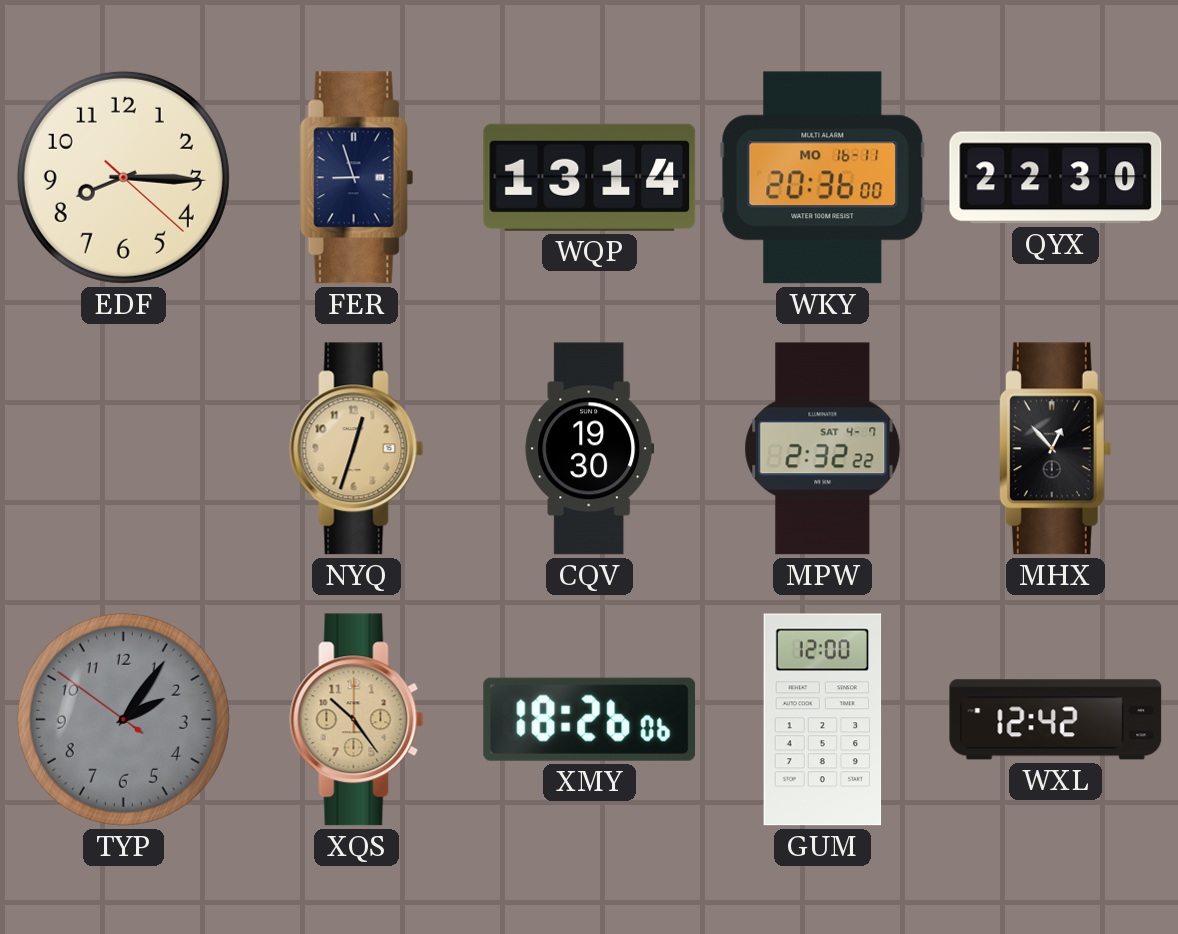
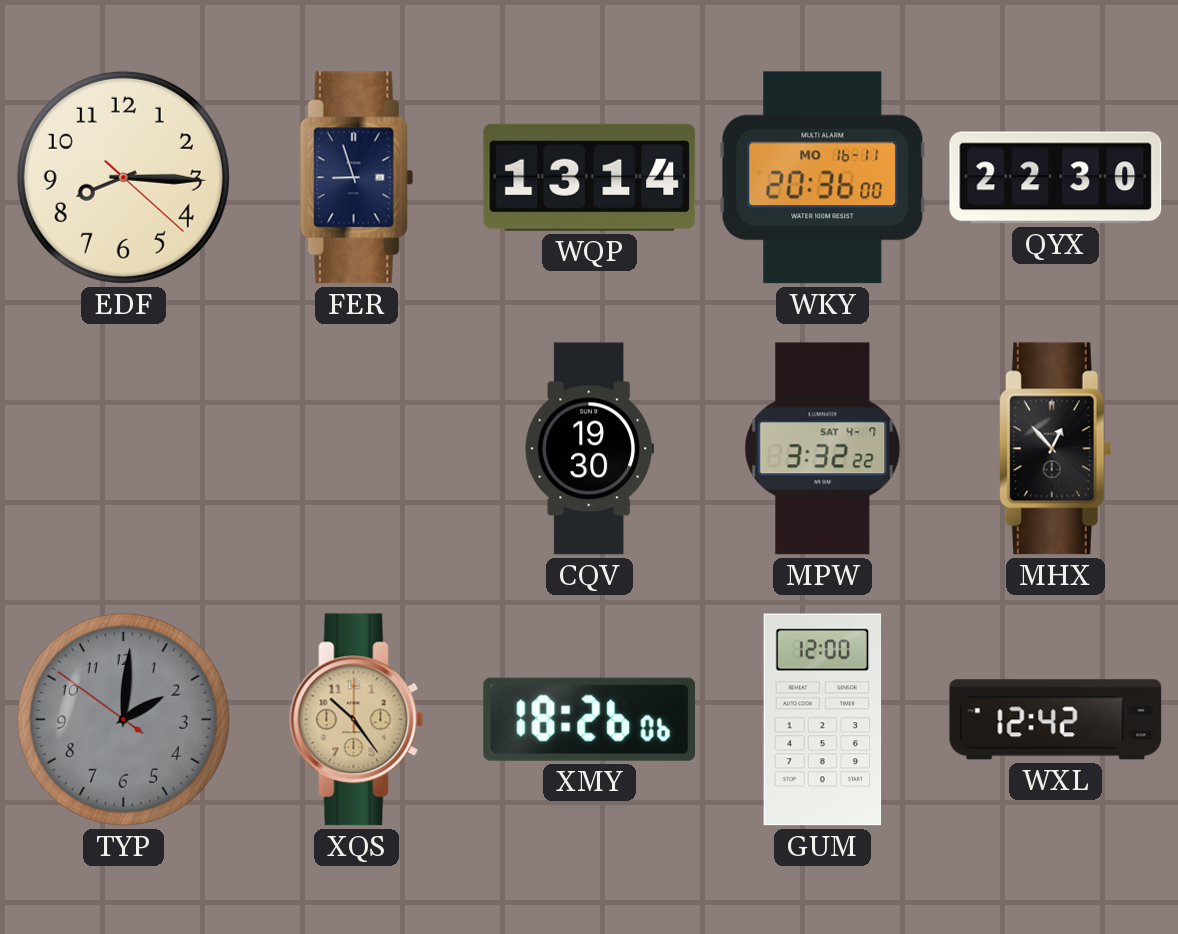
NYQ: 12:33 -> none (357, 449)
MPW: 2:32 -> 3:32 (823, 449)
TYP: 2:05 -> 2:00 (123, 719)
